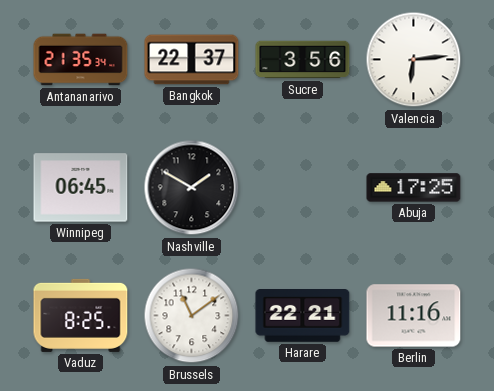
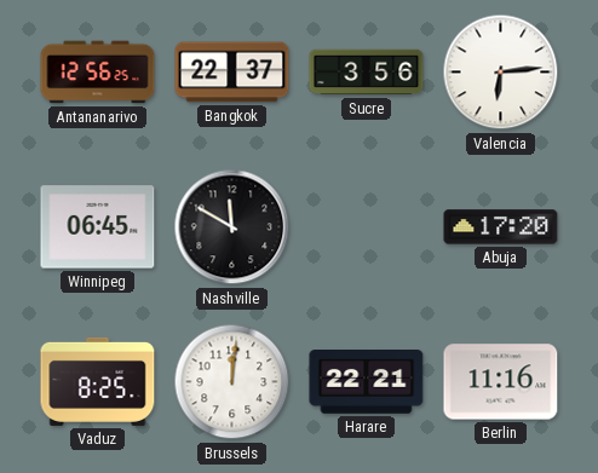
Antananarivo: 21:35 -> 12:56 (98, 73)
Nashville: 1:50 -> 11:50 (232, 227)
Abuja: 17:25 -> 17:20 (501, 227)
Brussels: 11:09 -> 12:01 (232, 382)
